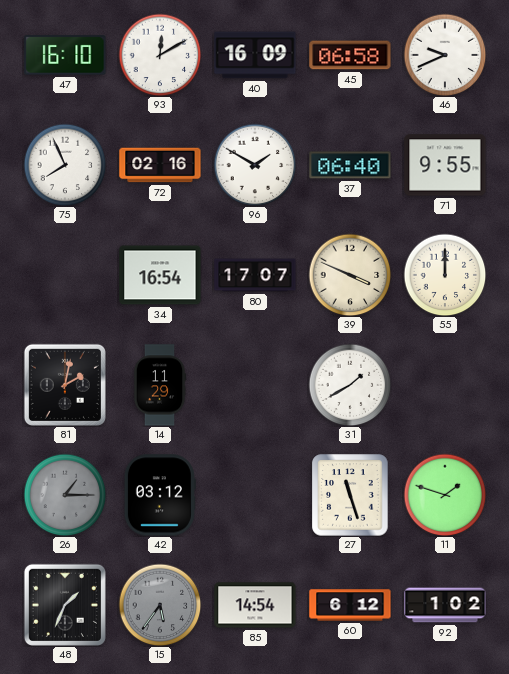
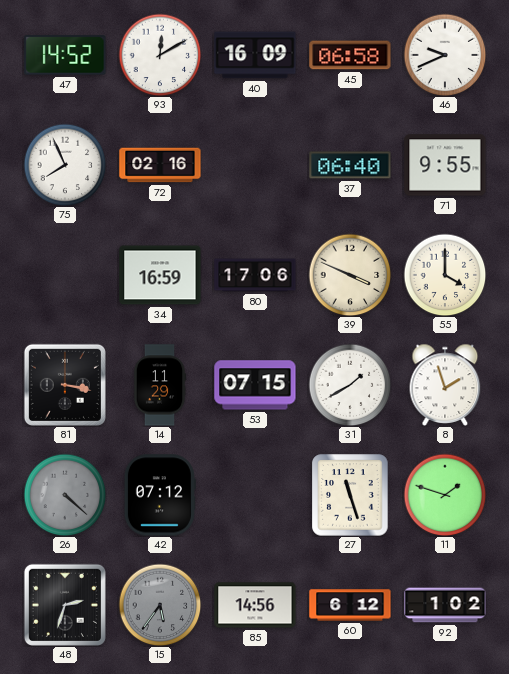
47: 16:10 -> 14:52 (65, 55)
96: 1:50 -> none (255, 165)
34: 16:54 -> 16:59 (160, 275)
80: 17:07 -> 17:06 (255, 275)
55: 12:00 -> 4:00 (445, 275)
81: 2:02 -> 3:17 (65, 385)
53: none -> 07:15 (255, 385)
8: none -> 1:57 (445, 385)
26: 1:15 -> 4:22 (65, 495)
42: 03:12 -> 07:12 (160, 495)
48: 1:34 -> 2:33 (65, 605)
85: 14:54 -> 14:56 (255, 605)
